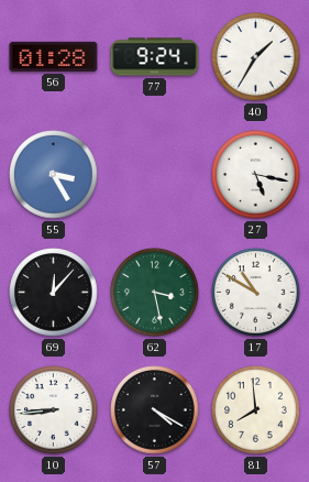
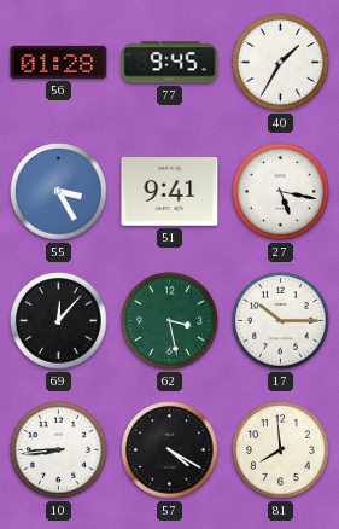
77: 9:24 -> 9:45 (170, 63)
51: none -> 9:41 (170, 192)
17: 10:50 -> 10:15 (281, 321)
